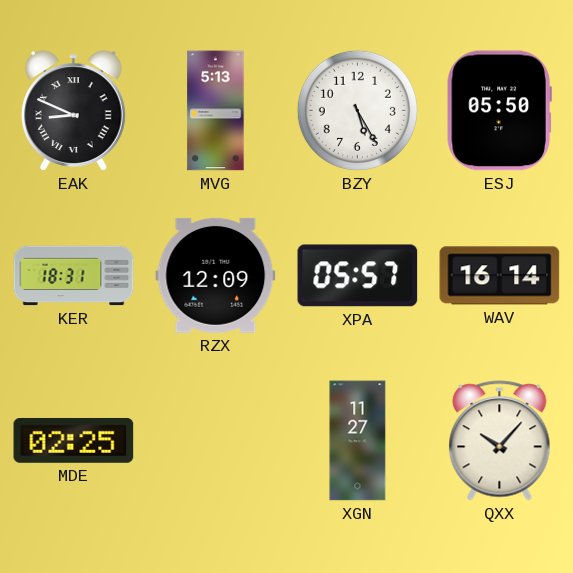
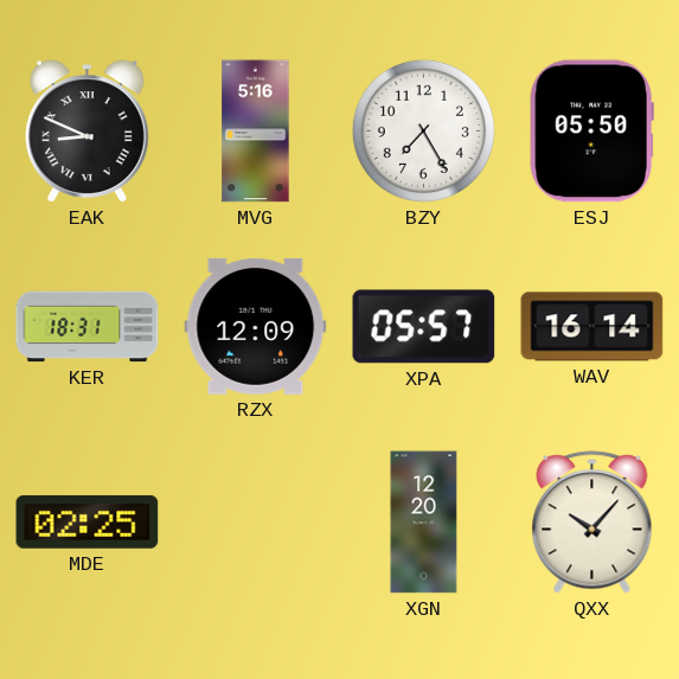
MVG: 5:13 -> 5:16 (256, 132)
BZY: 5:25 -> 7:25 (423, 130)
XGN: 11:27 -> 12:20 (424, 523)
